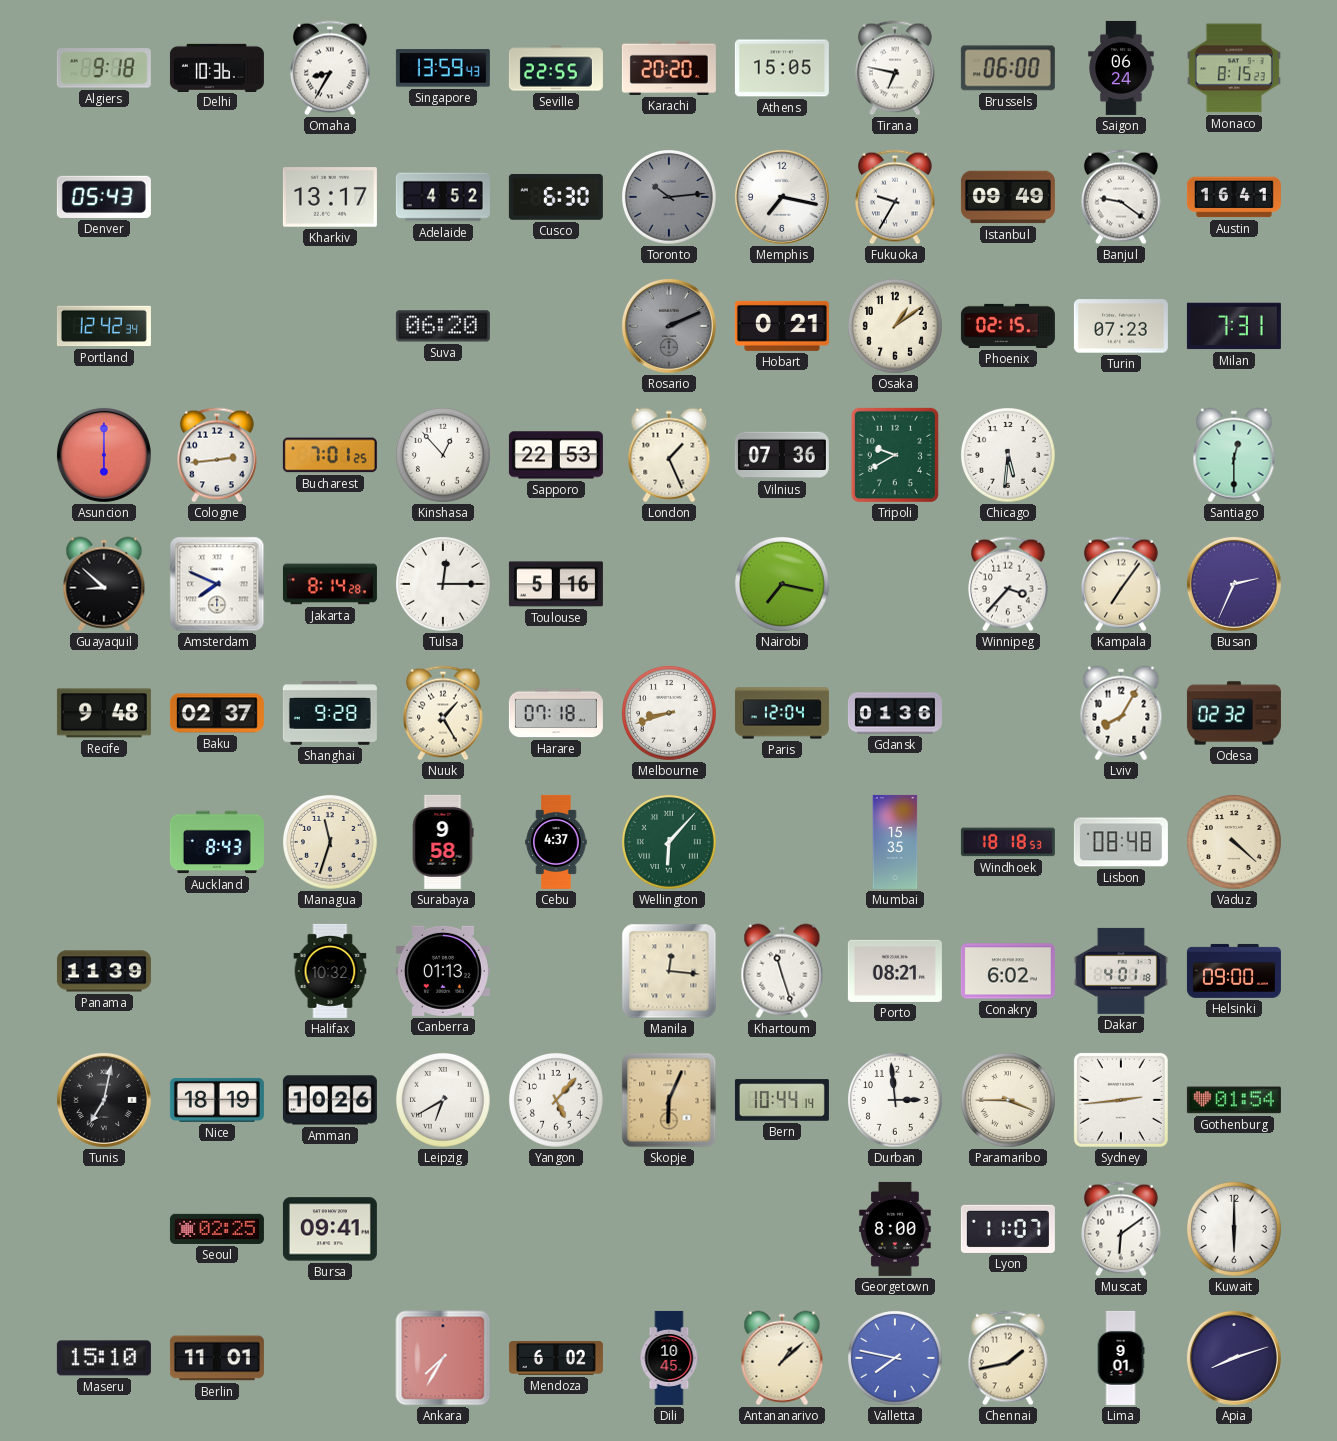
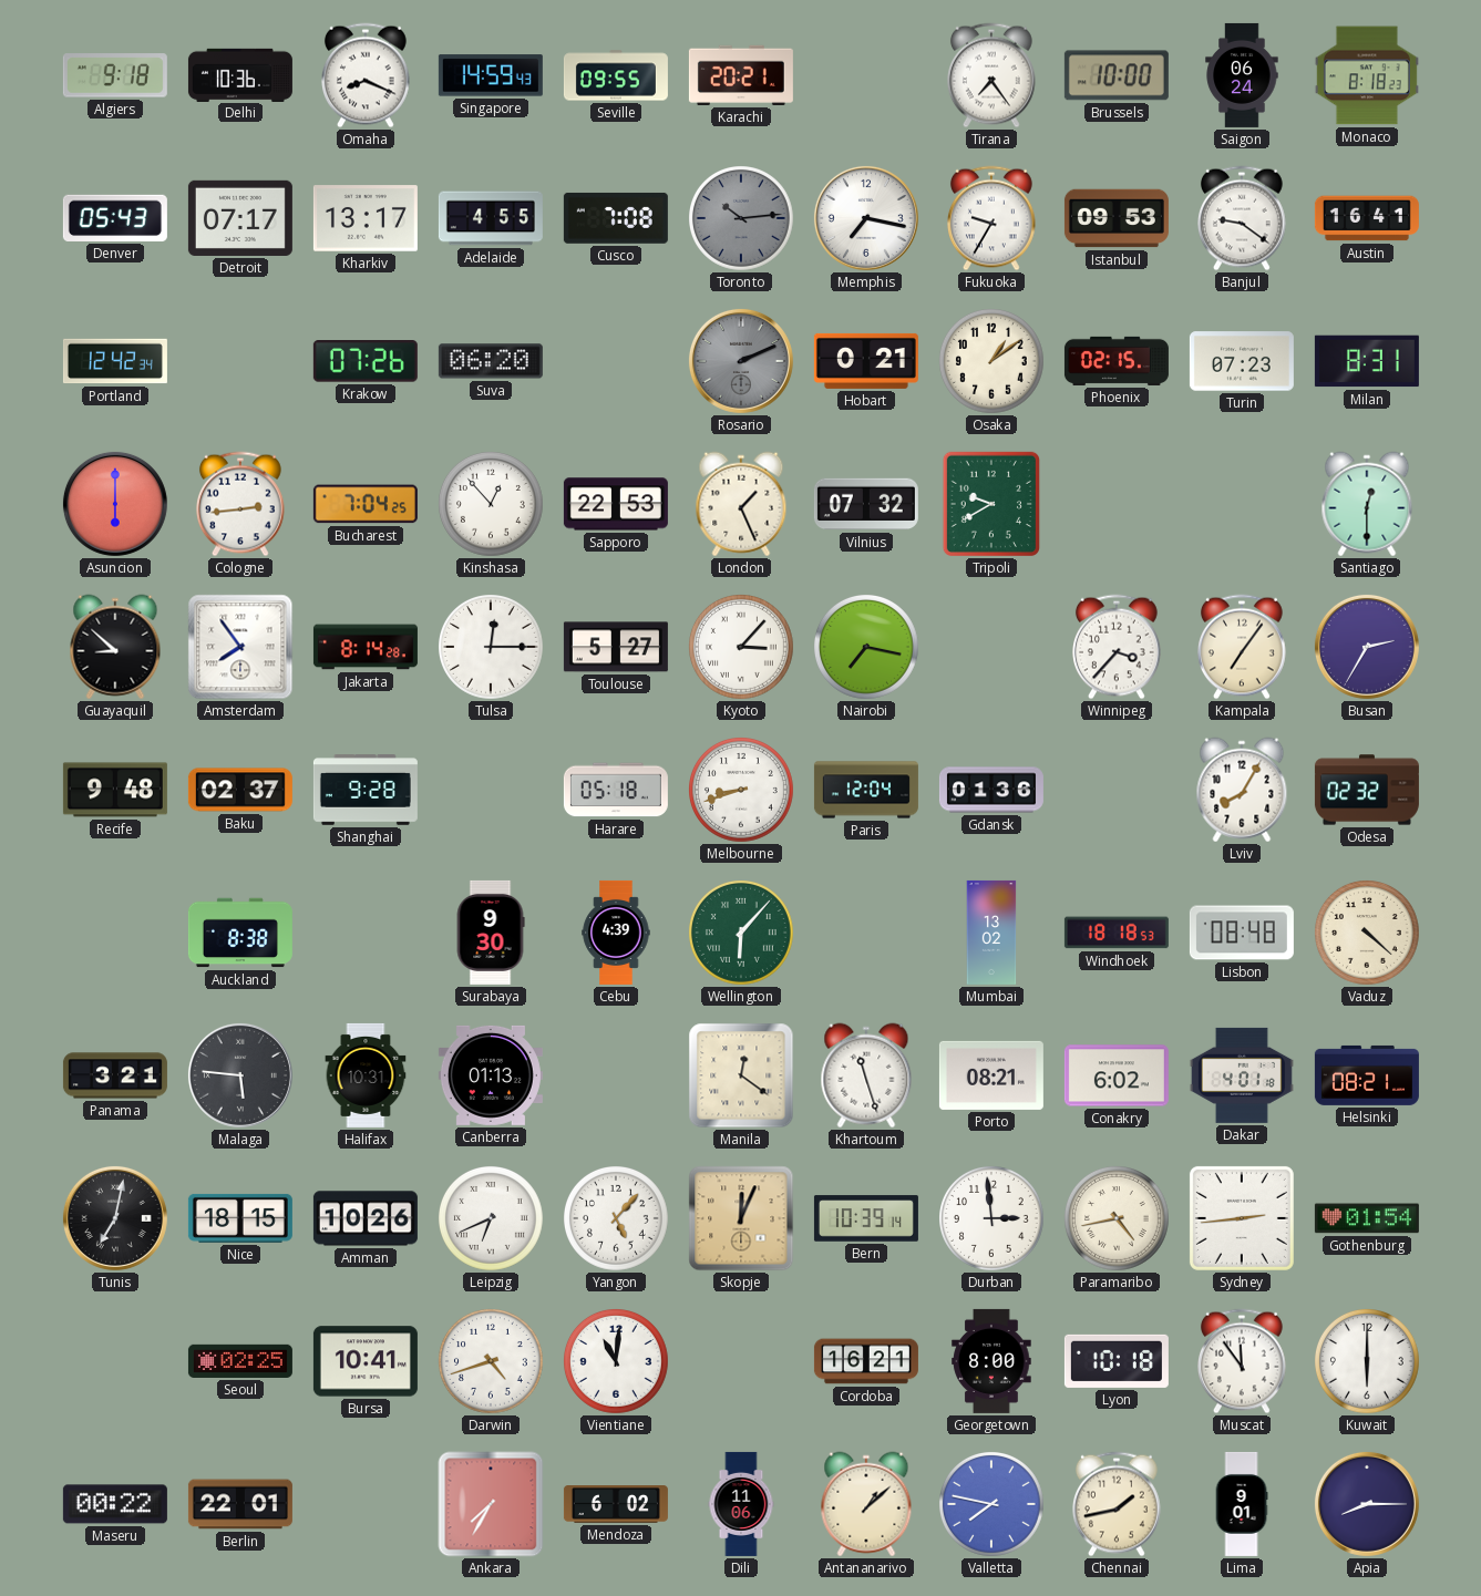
Omaha: 8:35 -> 8:19 (367, 75)
Singapore: 13:59 -> 14:59 (491, 75)
Seville: 22:55 -> 09:55 (616, 75)
Karachi: 20:20 -> 20:21 (741, 75)
Athens: 15:05 -> none (782, 68)
Tirana: 6:47 -> 7:24 (993, 75)
Brussels: 06:00 -> 10:00 (1117, 75)
Monaco: 8:15 -> 8:18 (1367, 75)
Detroit: none -> 07:17 (240, 218)
Adelaide: 4:52 -> 4:55 (491, 218)
Cusco: 6:30 -> 7:08 (616, 218)
Istanbul: 09:49 -> 09:53 (1117, 218)
Krakow: none -> 07:26 (366, 362)
Milan: 7:31 -> 8:31 (1367, 361)
Bucharest: 7:01 -> 7:04 (366, 504)
Vilnius: 07:36 -> 07:32 (866, 504)
Chicago: 5:31 -> none (1009, 456)
Amsterdam: 7:49 -> 7:54 (240, 647)
Toulouse: 5:16 -> 5:27 (616, 647)
Kyoto: none -> 3:07 (742, 648)
Busan: 2:34 -> 2:35 (1367, 647)
Nuuk: 1:25 -> none (444, 713)
Harare: 07:18 -> 05:18 (616, 790)
Auckland: 8:43 -> 8:38 (240, 933)
Managua: 11:33 -> none (331, 843)
Surabaya: 9:58 -> 9:30 (491, 933)
Cebu: 4:37 -> 4:39 (616, 933)
Mumbai: 15:35 -> 13:02 (991, 933)
Panama: 11:39 -> 3:21 (115, 1075)
Malaga: none -> 5:46 (240, 1075)
Halifax: 10:32 -> 10:31 (366, 1075)
Manila: 12:16 -> 12:21 (741, 1075)
Helsinki: 09:00 -> 08:21 (1367, 1075)
Nice: 18:19 -> 18:15 (240, 1218)
Leipzig: 6:40 -> 6:41 (492, 1219)
Skopje: 6:04 -> 12:04 (741, 1218)
Bern: 10:44 -> 10:39 (866, 1218)
Paramaribo: 3:45 -> 4:43 (1118, 1219)
Bursa: 09:41 -> 10:41 (366, 1361)
Darwin: none -> 4:42 (492, 1362)
Vientiane: none -> 11:01 (617, 1362)
Cordoba: none -> 16:21 (866, 1361)
Lyon: 11:07 -> 10:18 (1117, 1361)
Muscat: 6:09 -> 11:54 (1243, 1361)
Maseru: 15:10 -> 00:22 (115, 1504)
Berlin: 11:01 -> 22:01 (240, 1504)
Dili: 10:45 -> 11:06 (741, 1504)
Apia: 8:12 -> 8:15 (1367, 1504)
